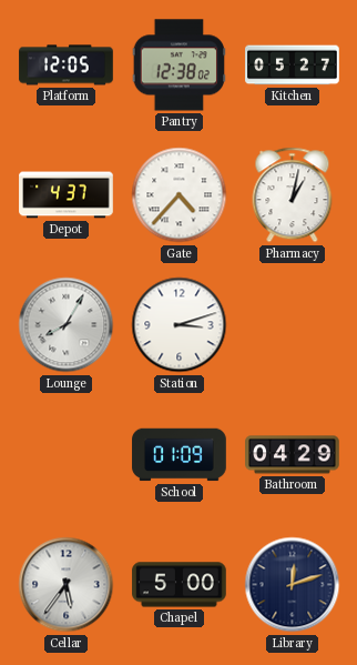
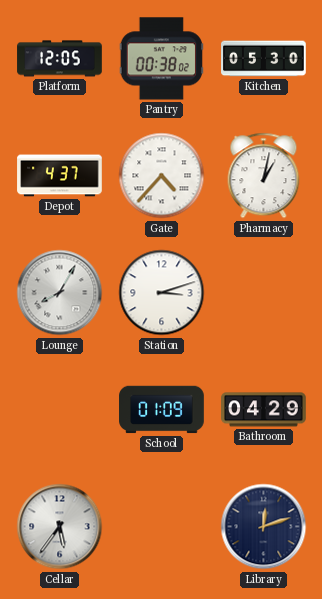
Pantry: 12:38 -> 00:38 (161, 59)
Kitchen: 05:27 -> 05:30 (264, 59)
Chapel: 5:00 -> none (180, 585)
